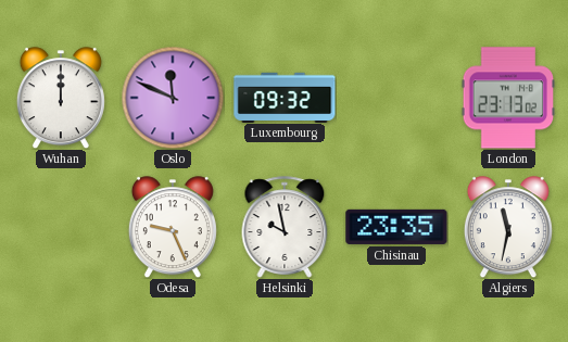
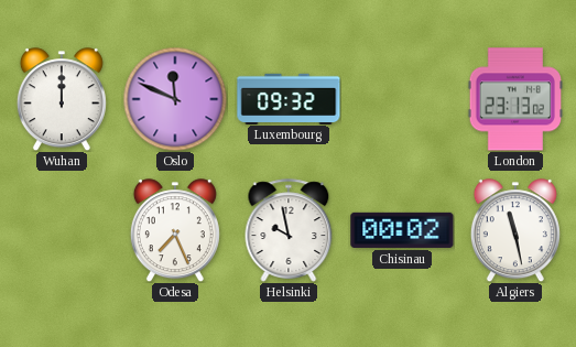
Odesa: 9:26 -> 7:26 (175, 230)
Chisinau: 23:35 -> 00:02 (402, 230)
Algiers: 11:32 -> 11:28 (515, 230)
